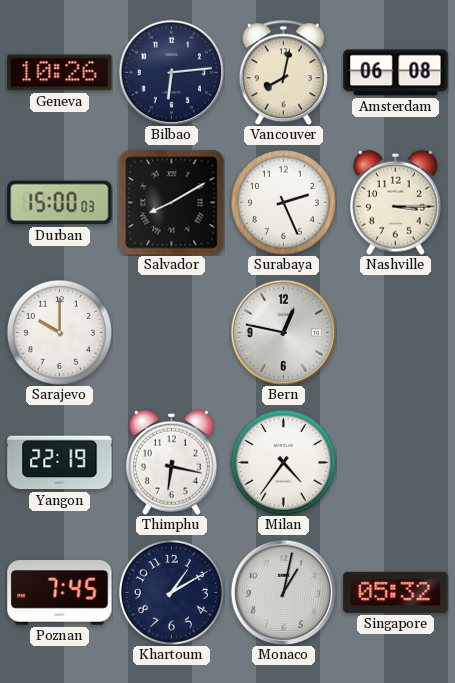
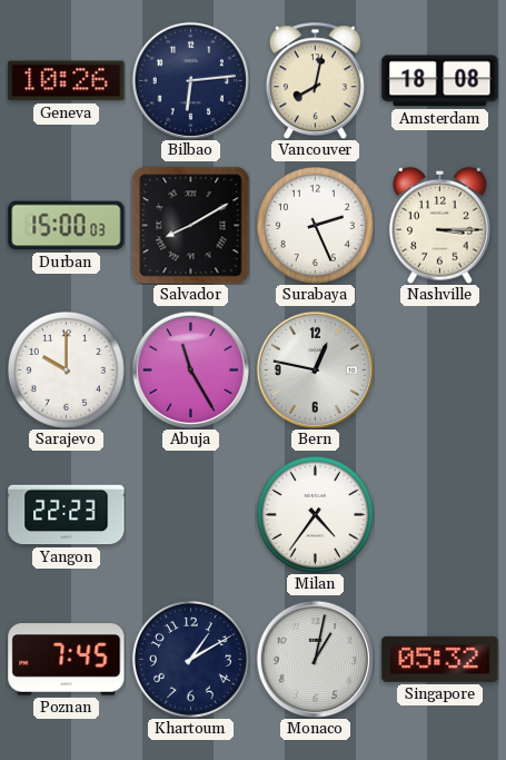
Amsterdam: 06:08 -> 18:08 (440, 81)
Abuja: none -> 11:25 (190, 369)
Yangon: 22:19 -> 22:23 (67, 515)
Thimphu: 6:17 -> none (171, 462)
